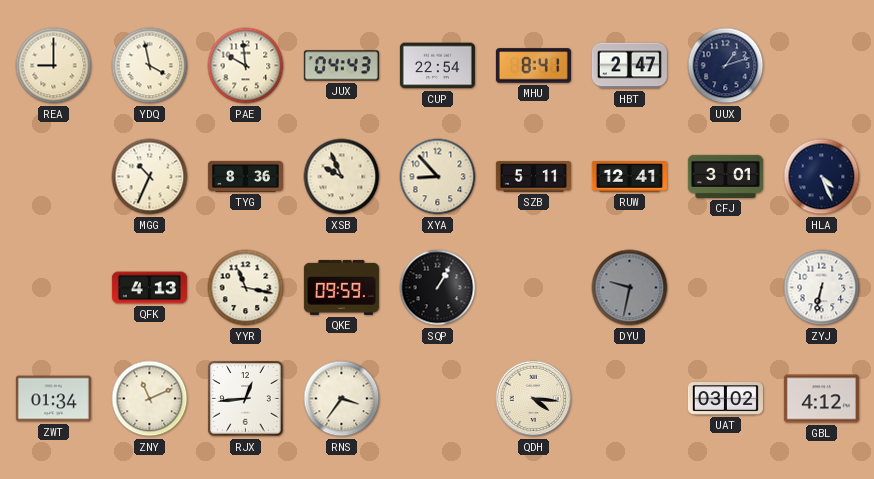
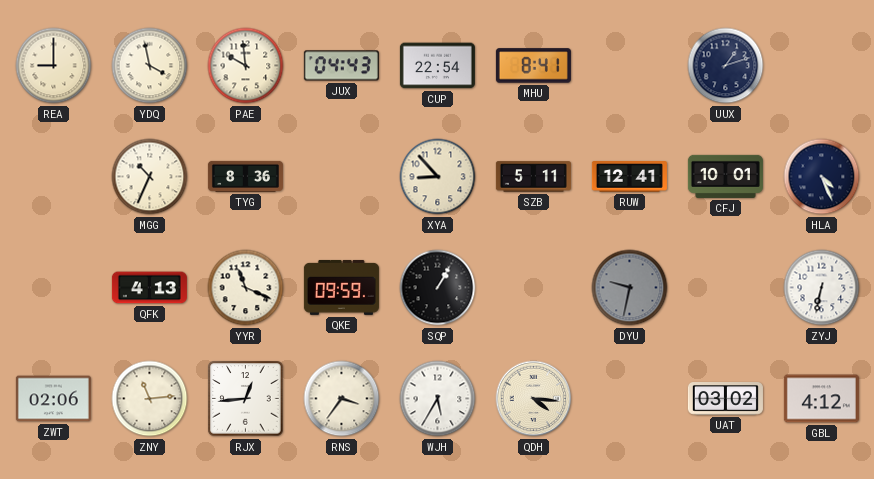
HBT: 2:47 -> none (629, 66)
XSB: 9:56 -> none (342, 177)
CFJ: 3:01 -> 10:01 (725, 176)
YYR: 11:17 -> 11:19 (246, 288)
ZWT: 01:34 -> 02:06 (53, 399)
ZNY: 11:11 -> 11:14 (150, 399)
WJH: none -> 5:35 (438, 399)
